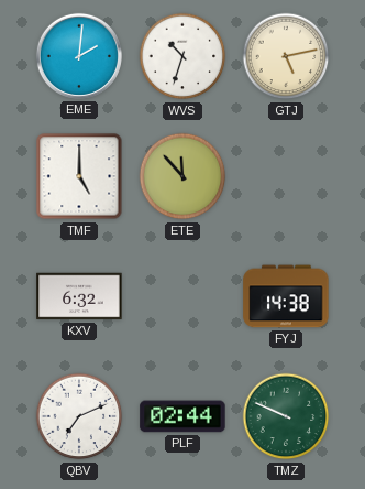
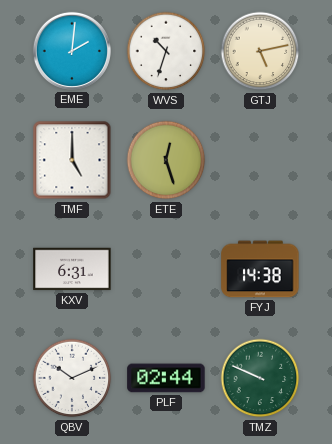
ETE: 11:53 -> 12:27 (166, 160)
KXV: 6:32 -> 6:31 (72, 269)
QBV: 7:11 -> 10:11 (72, 378)
